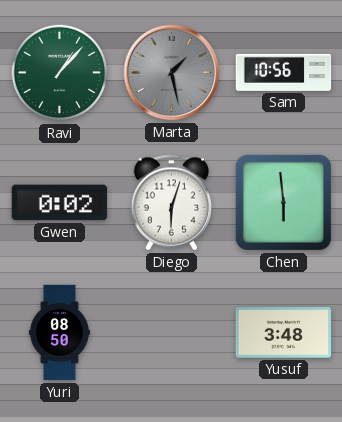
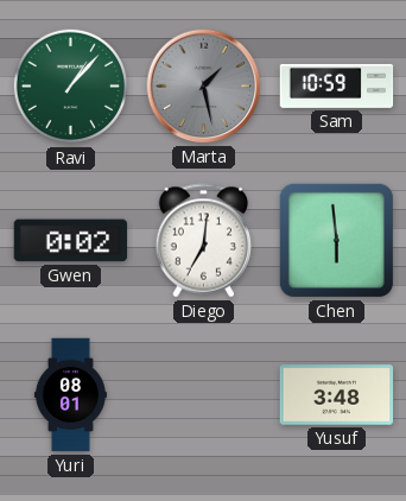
Sam: 10:56 -> 10:59 (337, 85)
Diego: 6:03 -> 7:01 (204, 241)
Yuri: 08:50 -> 08:01 (70, 395)
